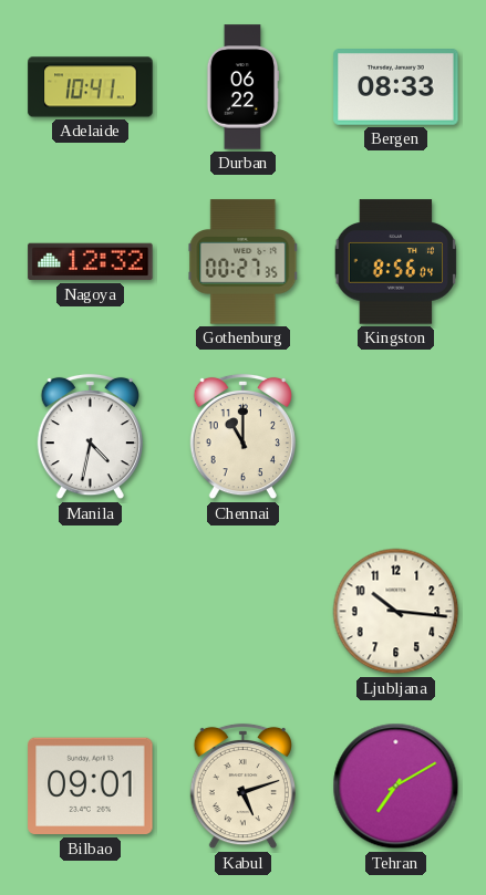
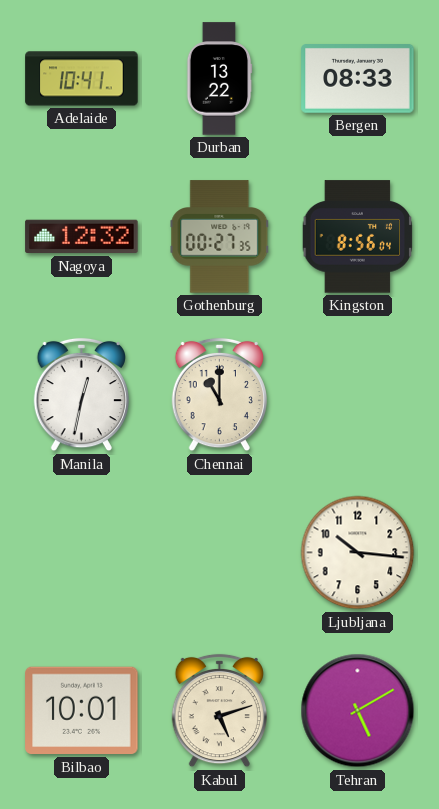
Durban: 06:22 -> 13:22 (219, 79)
Manila: 4:32 -> 12:32 (81, 395)
Bilbao: 09:01 -> 10:01 (82, 711)
Tehran: 7:10 -> 5:10 (358, 711)
